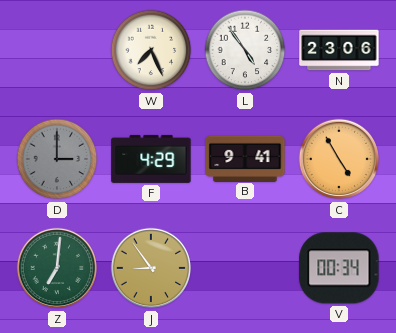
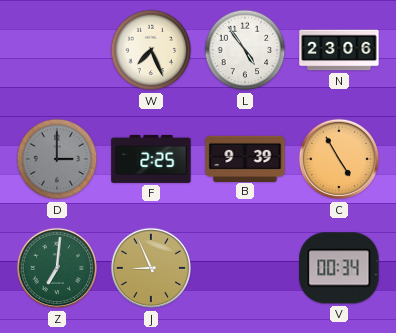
F: 4:29 -> 2:25 (151, 159)
B: 9:41 -> 9:39 (245, 158)
J: 8:54 -> 8:56 (151, 268)
